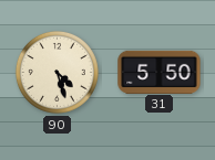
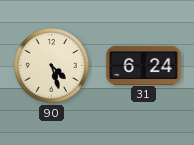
31: 5:50 -> 6:24 (144, 65)
